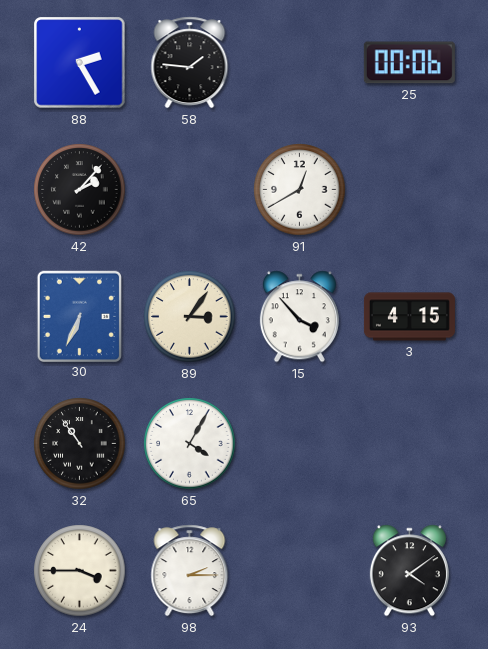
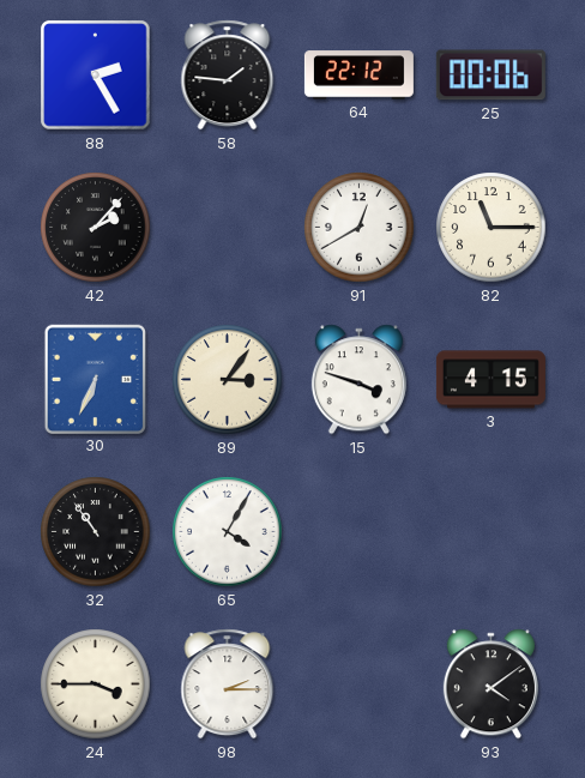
64: none -> 22:12 (358, 76)
82: none -> 11:15 (491, 228)
15: 3:53 -> 3:48 (358, 380)
